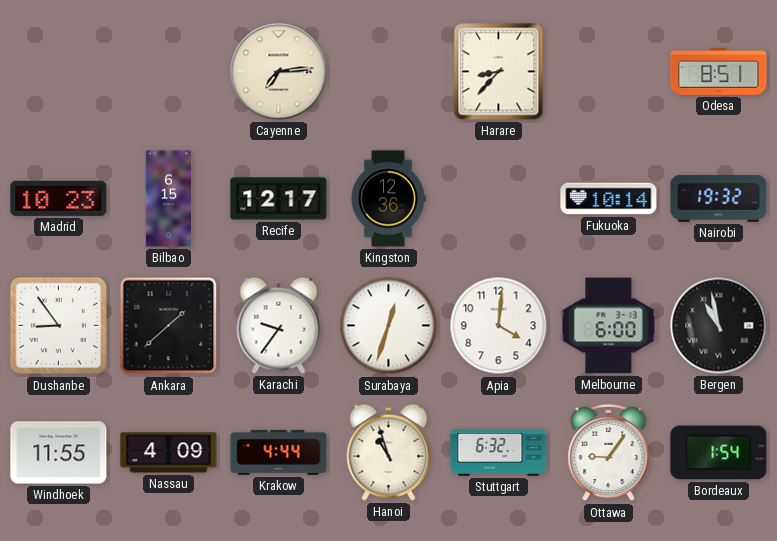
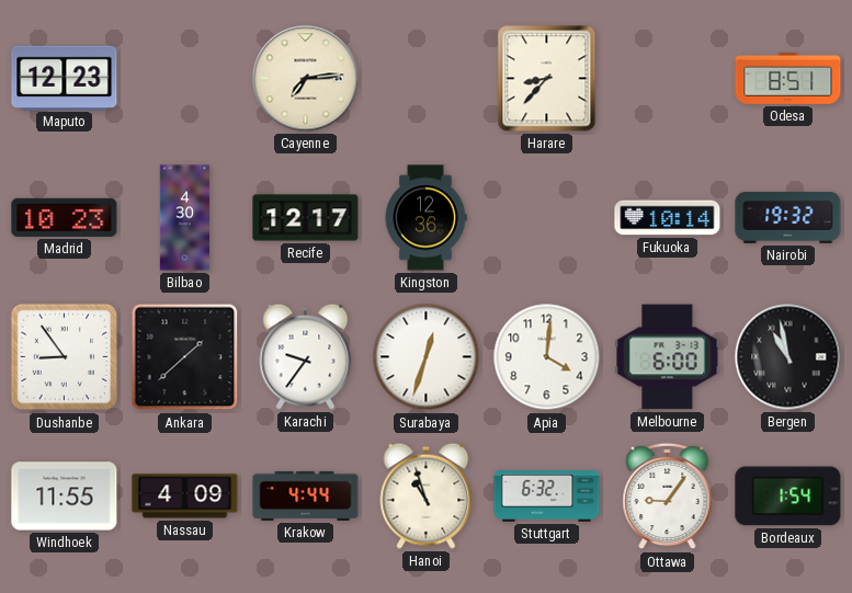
Maputo: none -> 12:23 (65, 78)
Bilbao: 6:15 -> 4:30 (184, 218)
